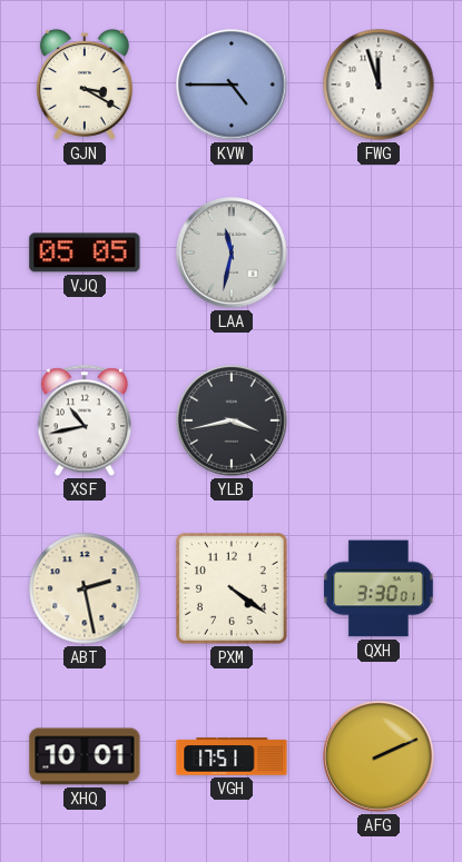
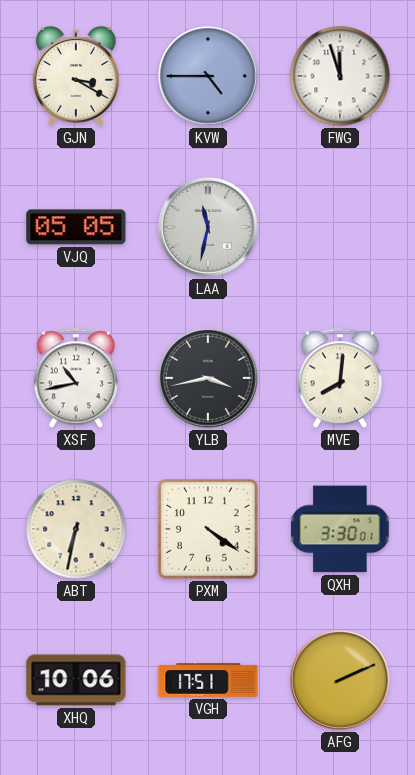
MVE: none -> 8:01 (339, 378)
ABT: 2:28 -> 6:32 (76, 529)
XHQ: 10:01 -> 10:06 (76, 680)
